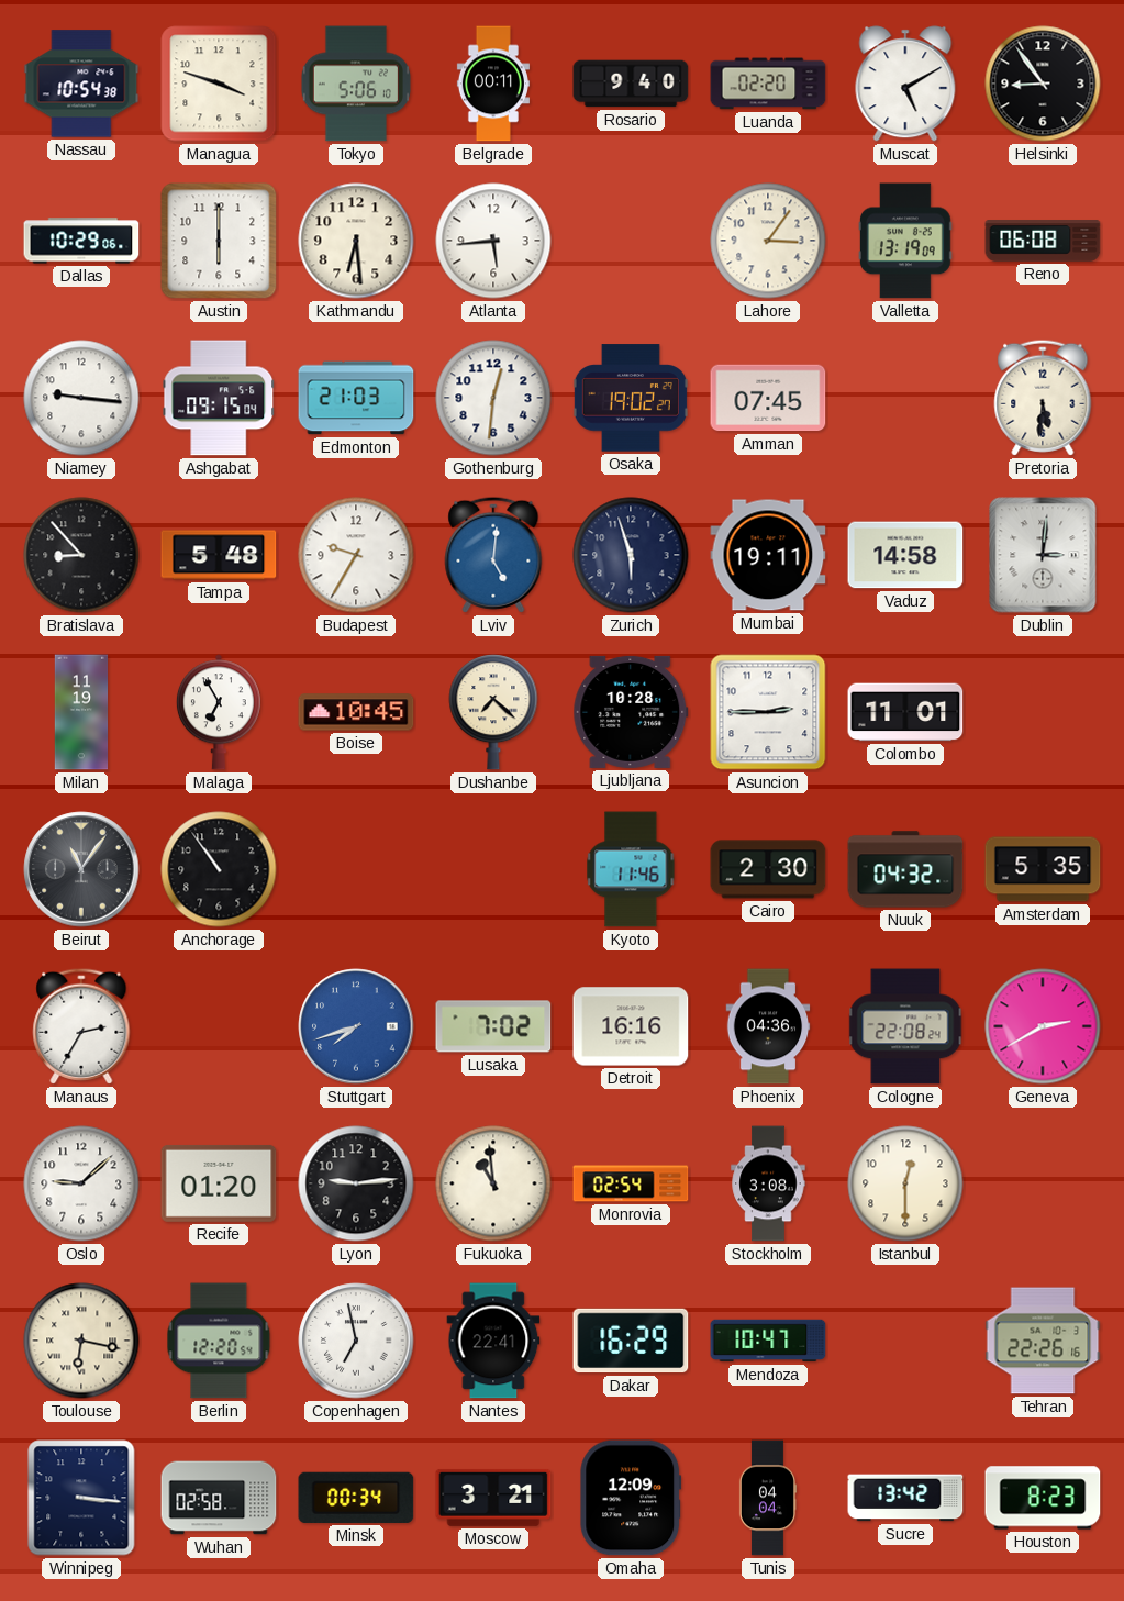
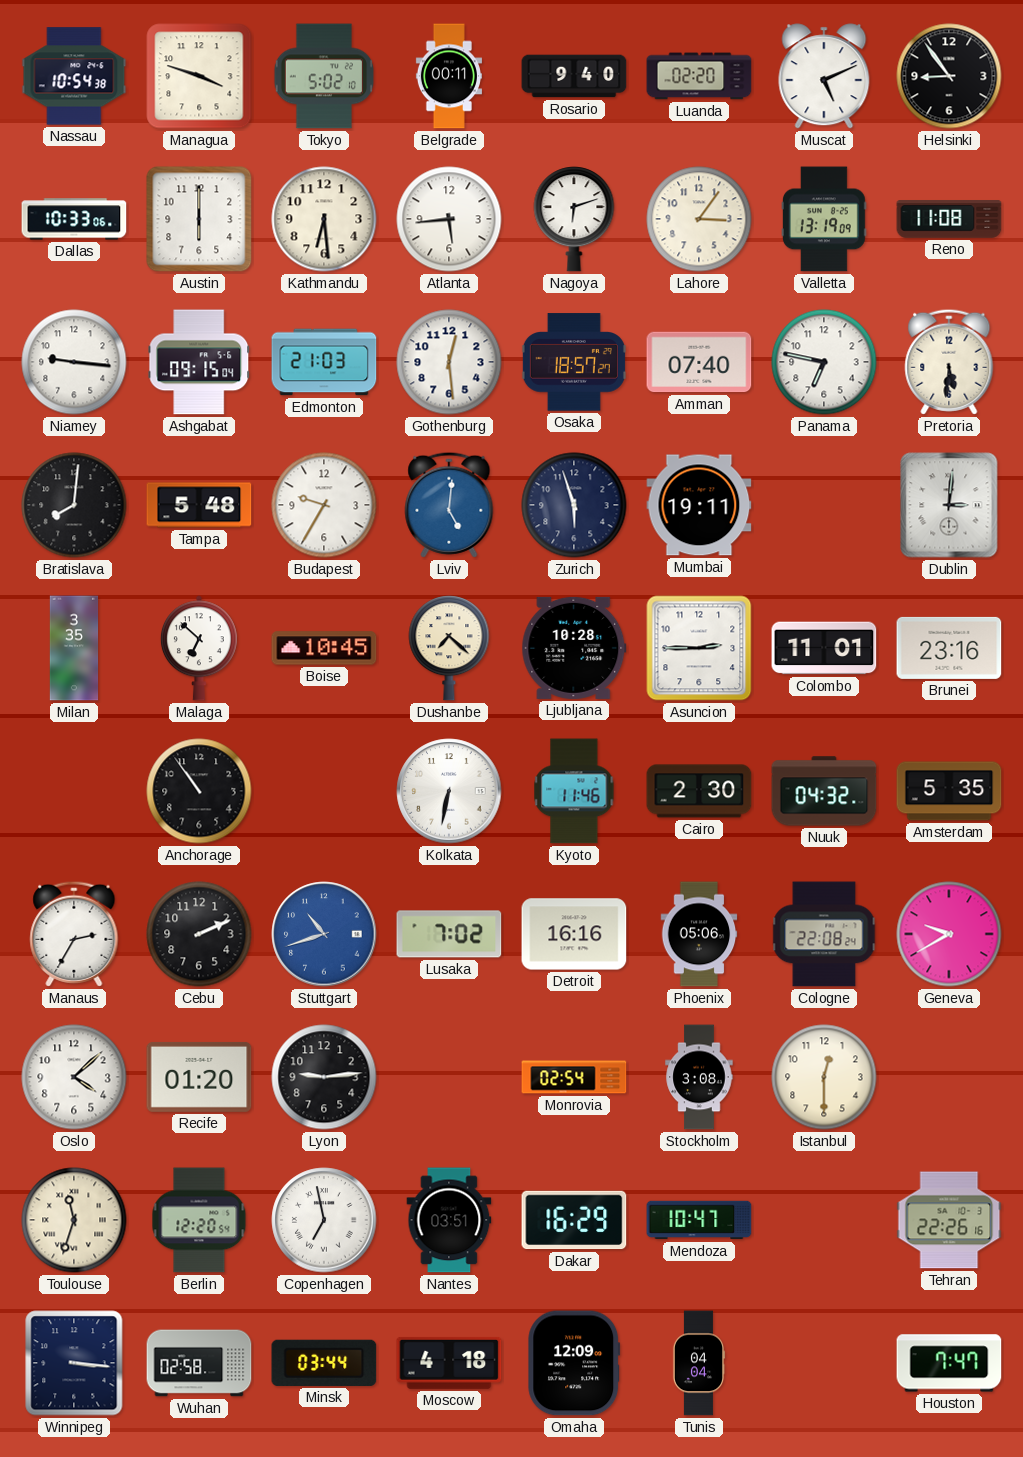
Tokyo: 5:06 -> 5:02 (324, 76)
Muscat: 5:10 -> 5:11 (824, 76)
Dallas: 10:29 -> 10:33 (74, 219)
Nagoya: none -> 6:12 (574, 219)
Reno: 06:08 -> 11:08 (949, 219)
Gothenburg: 12:31 -> 12:29 (449, 362)
Osaka: 19:02 -> 18:57 (574, 362)
Amman: 07:45 -> 07:40 (699, 362)
Panama: none -> 6:47 (824, 362)
Bratislava: 8:53 -> 8:01 (74, 505)
Vaduz: 14:58 -> none (905, 555)
Milan: 11:19 -> 3:35 (74, 648)
Malaga: 6:55 -> 6:52 (199, 648)
Brunei: none -> 23:16 (949, 648)
Beirut: 11:06 -> none (81, 869)
Kolkata: none -> 6:32 (449, 791)
Cebu: none -> 2:11 (199, 934)
Stuttgart: 7:42 -> 10:42 (324, 934)
Phoenix: 04:36 -> 05:06 (699, 934)
Geneva: 2:40 -> 9:40 (949, 934)
Oslo: 9:08 -> 4:08 (74, 1077)
Fukuoka: 10:59 -> none (493, 1183)
Toulouse: 6:17 -> 11:33 (74, 1220)
Nantes: 22:41 -> 03:51 (449, 1220)
Minsk: 00:34 -> 03:44 (324, 1363)
Moscow: 3:21 -> 4:18 (449, 1363)
Sucre: 13:42 -> none (905, 1498)
Houston: 8:23 -> 7:47 (949, 1363)
